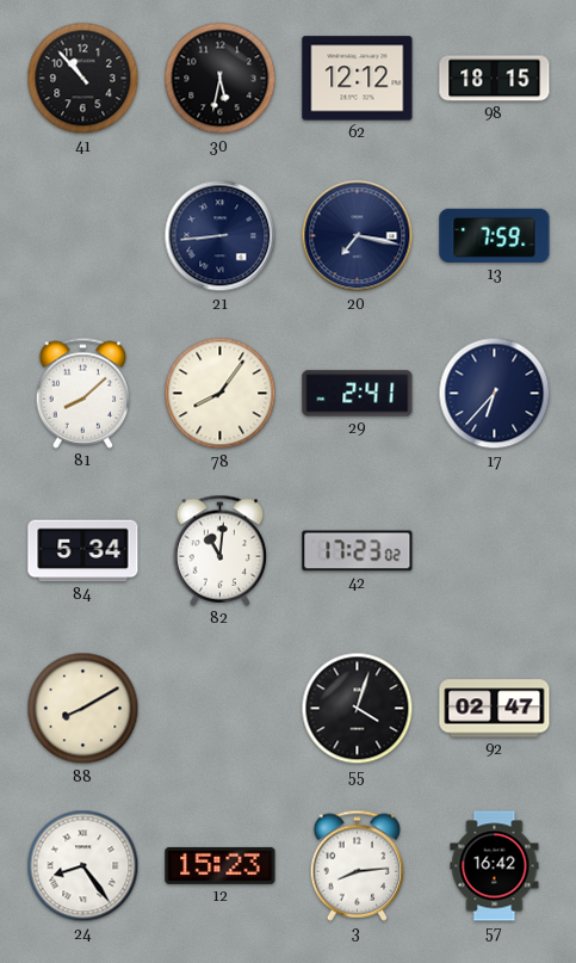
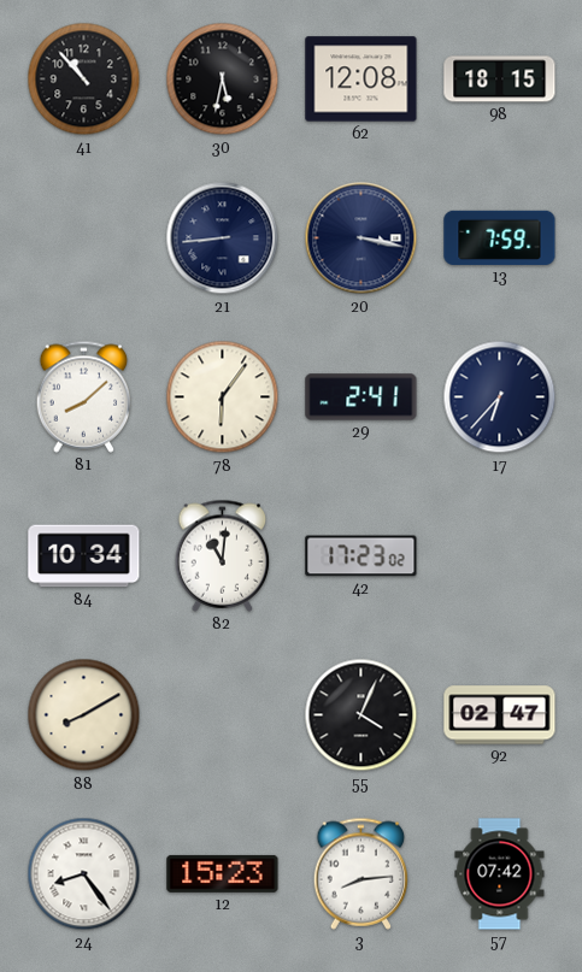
62: 12:12 -> 12:08 (361, 79)
20: 7:17 -> 3:17 (361, 238)
78: 8:06 -> 6:06 (223, 397)
84: 5:34 -> 10:34 (84, 556)
55: 4:03 -> 4:04 (361, 715)
57: 16:42 -> 07:42 (500, 874)
